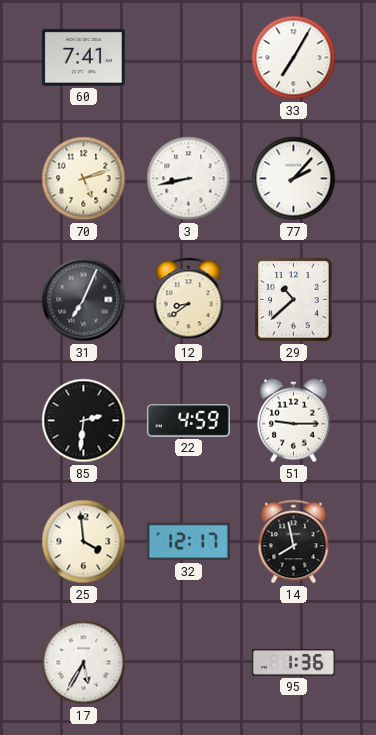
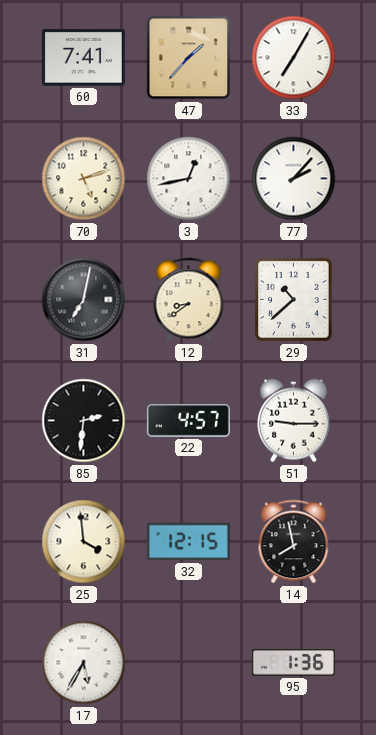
47: none -> 1:37 (189, 58)
3: 8:43 -> 12:43 (189, 179)
31: 7:04 -> 7:02 (84, 300)
22: 4:59 -> 4:57 (188, 421)
32: 12:17 -> 12:15 (188, 542)
